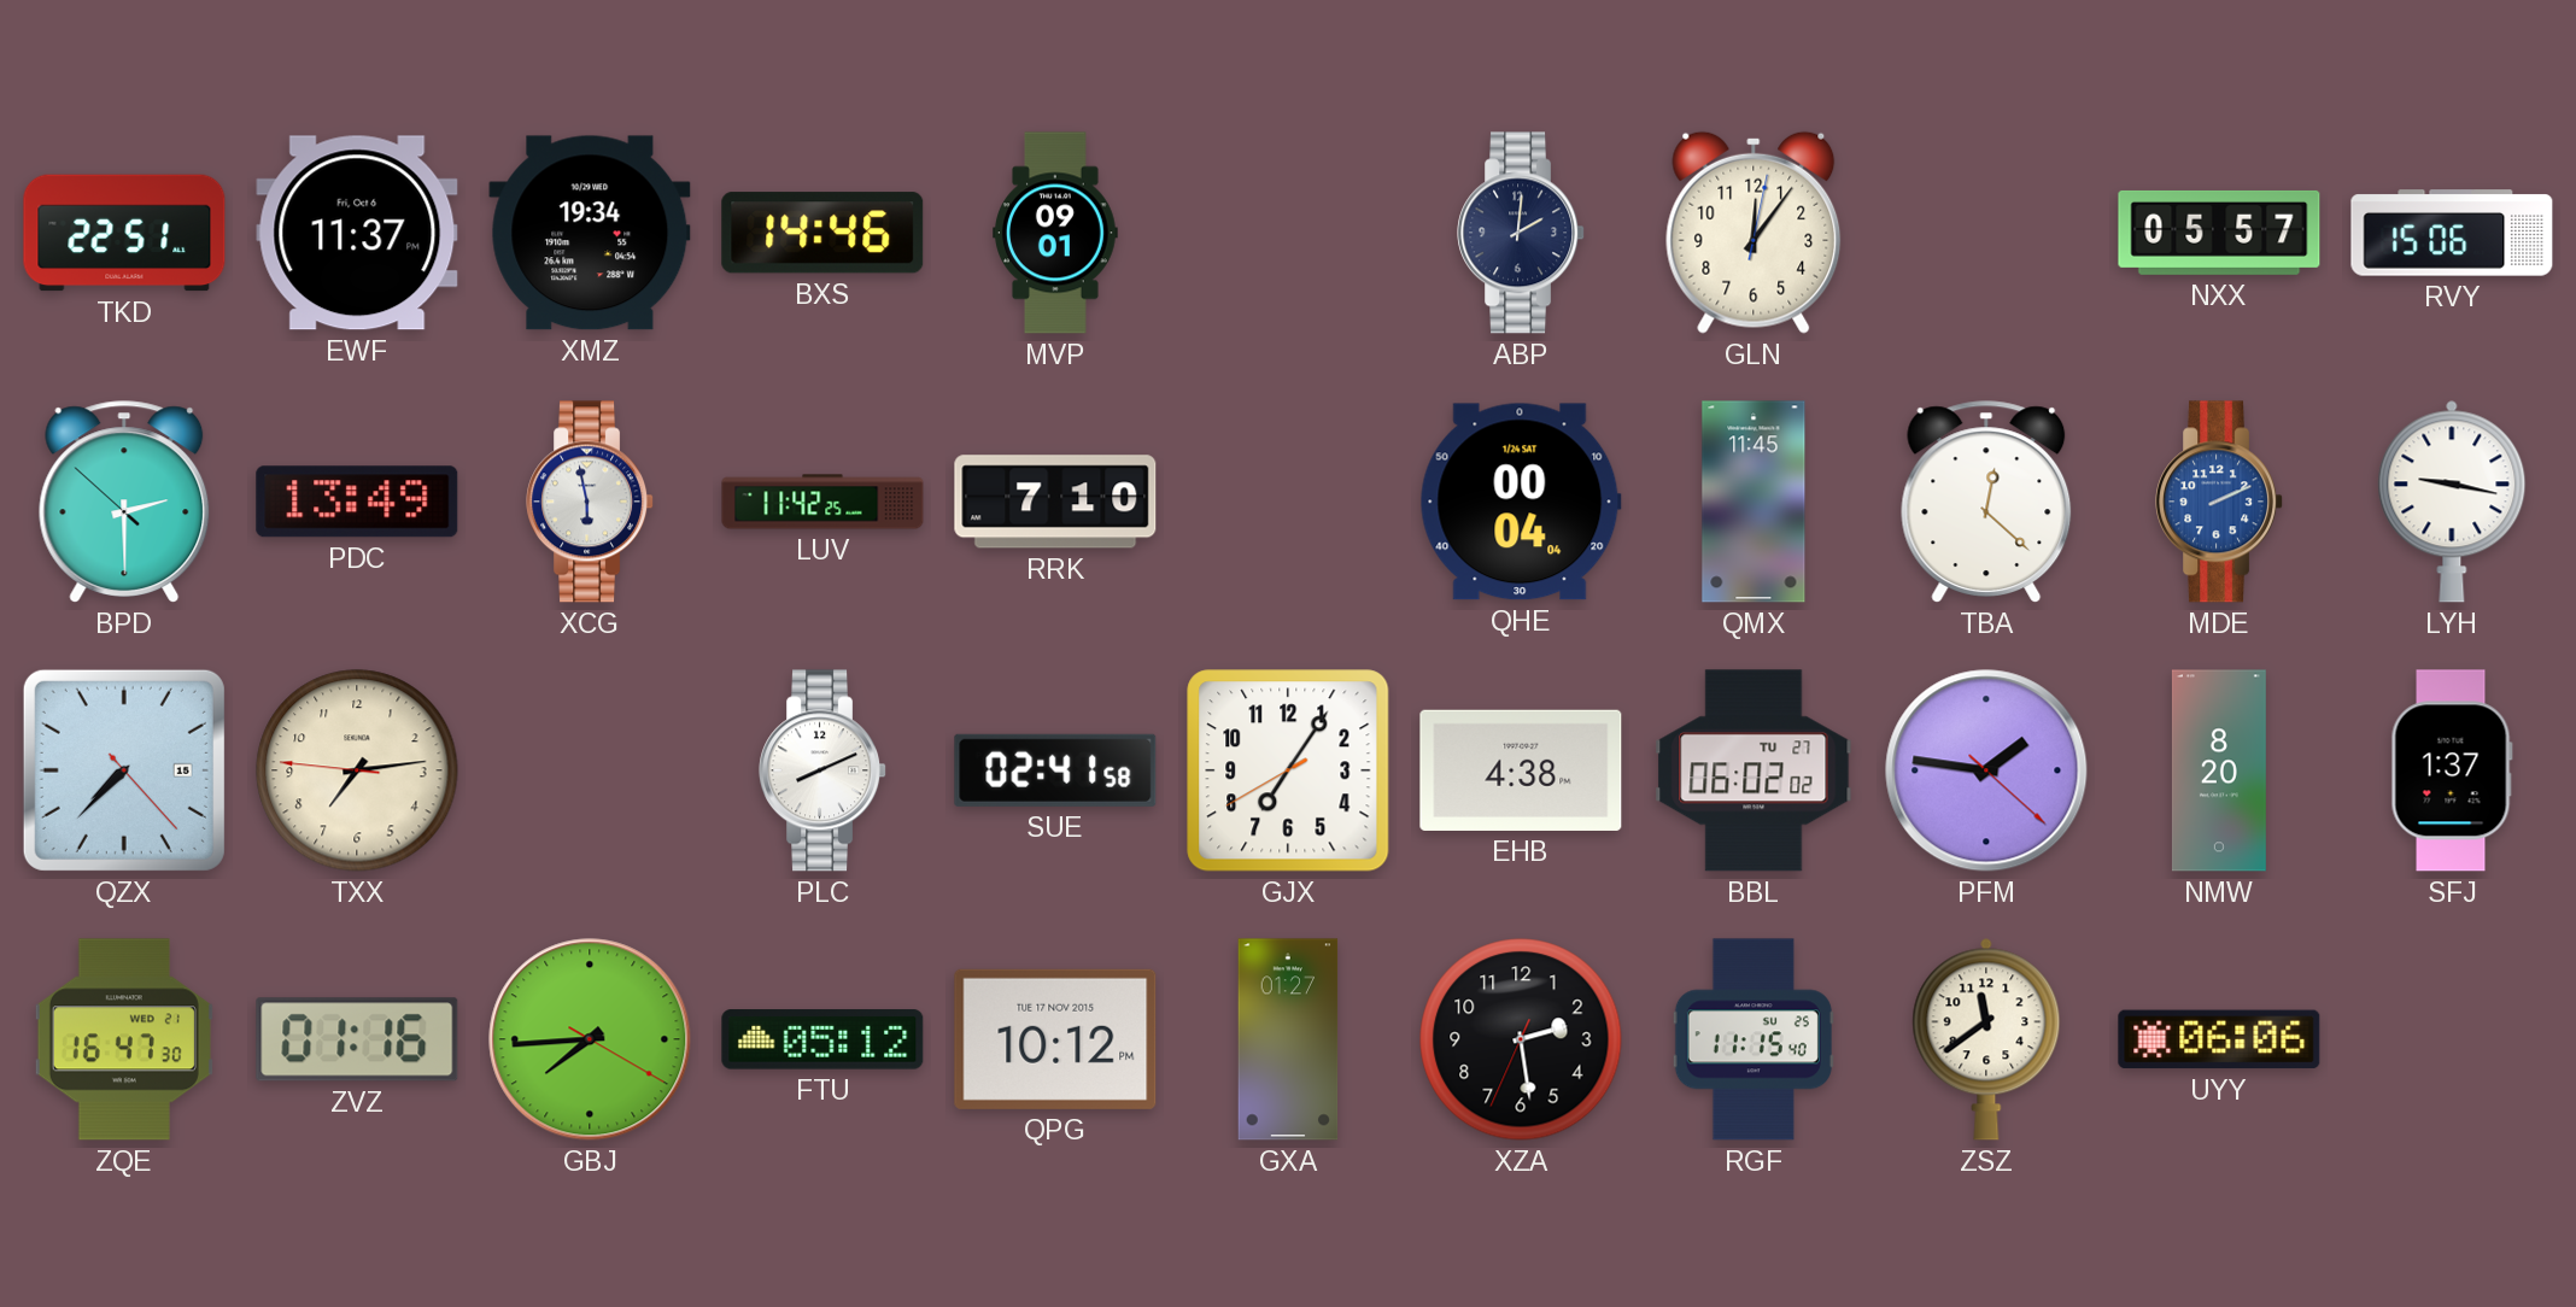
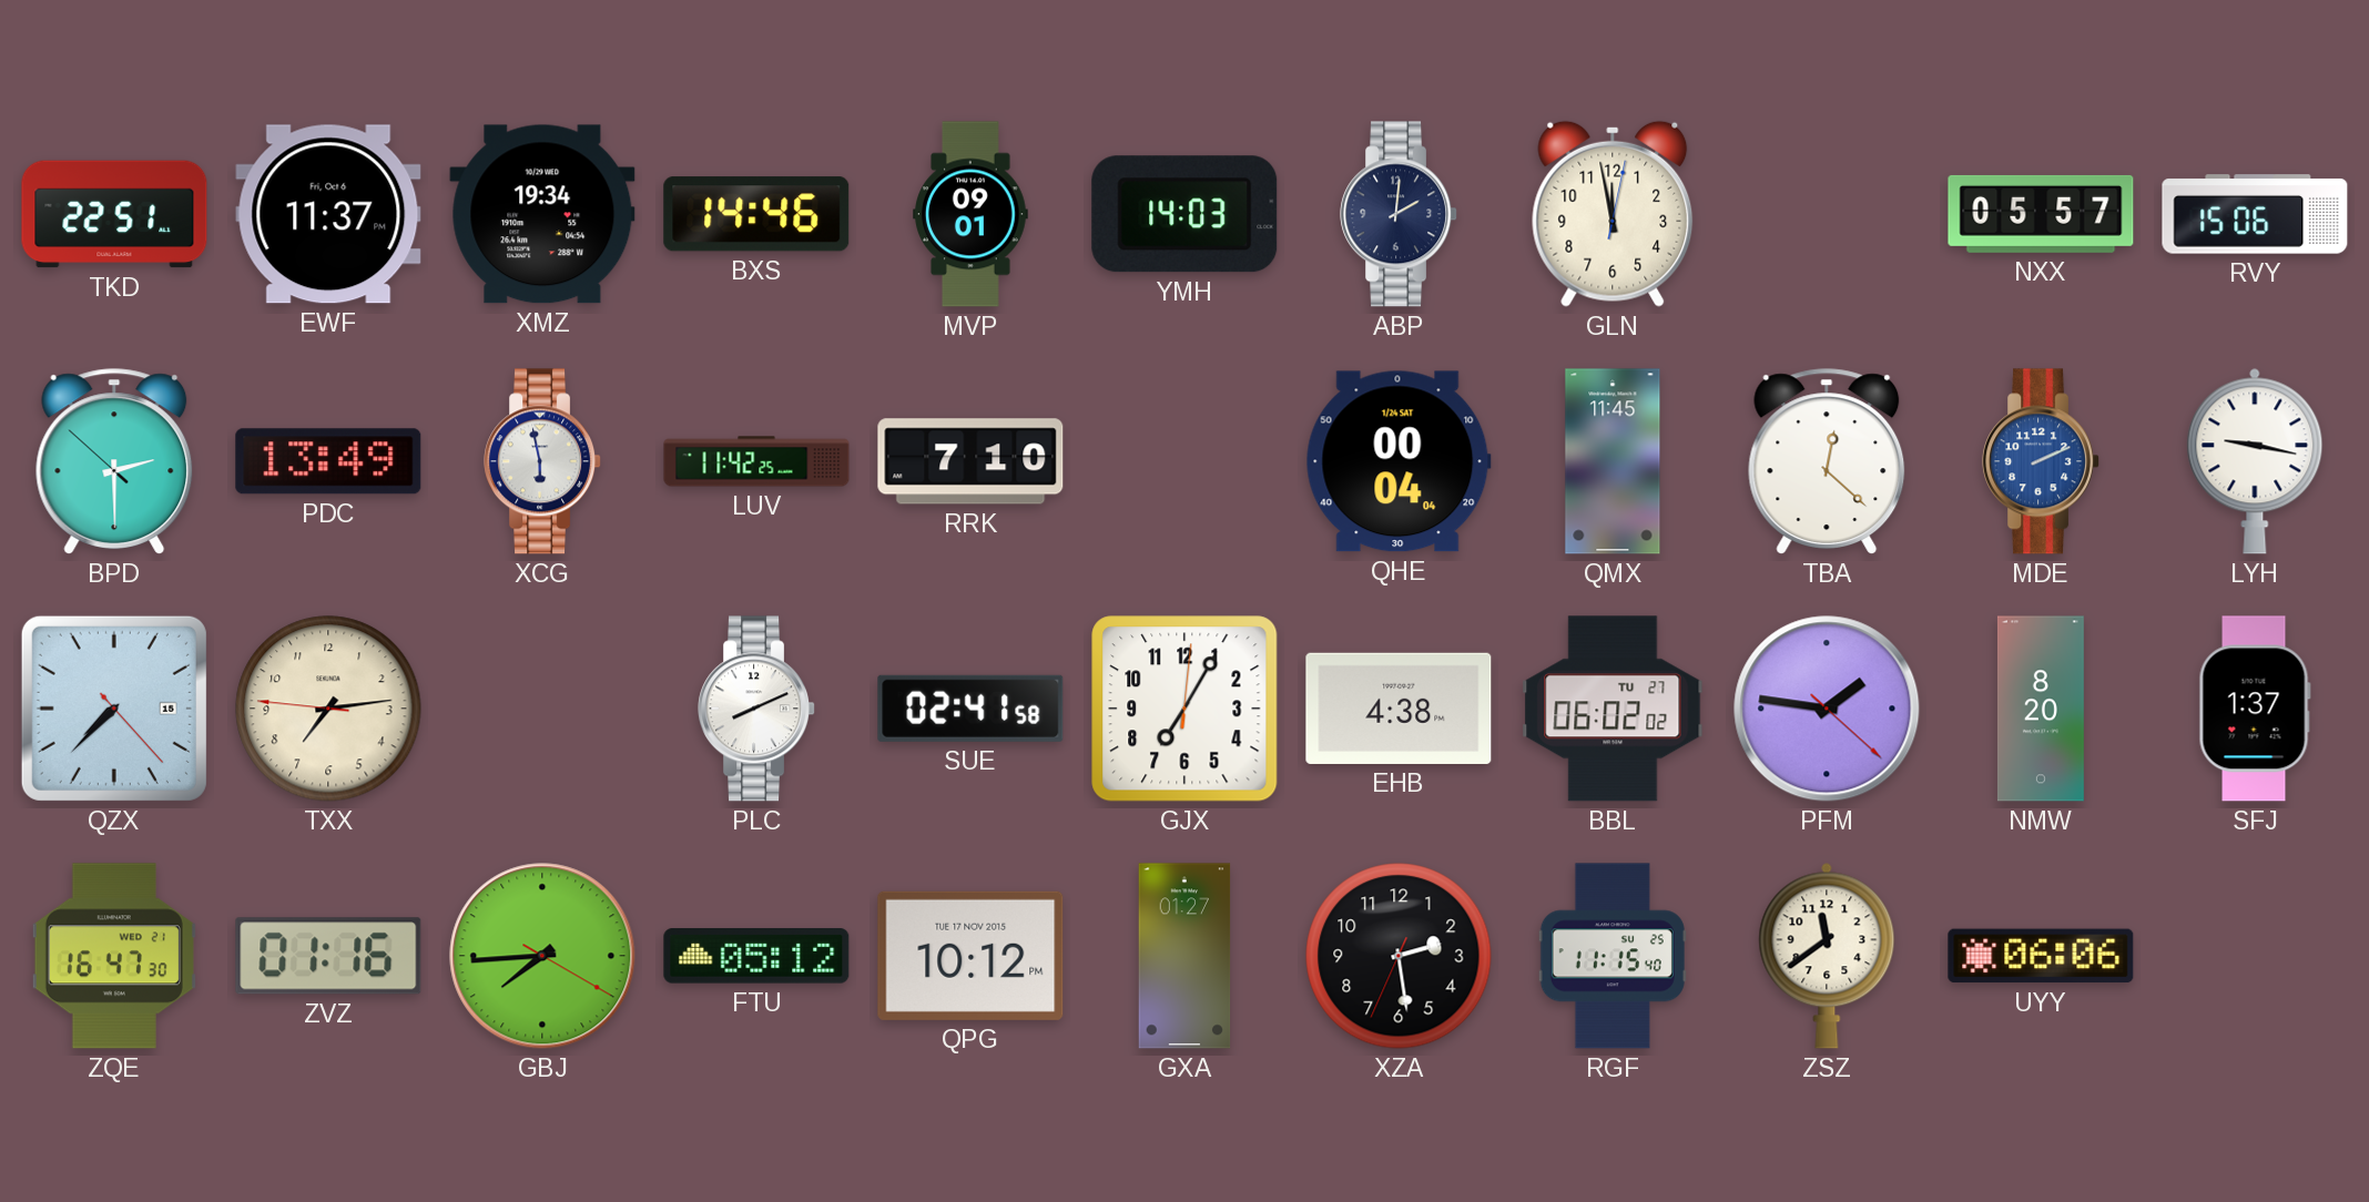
YMH: none -> 14:03 (1184, 214)
GLN: 12:06 -> 11:58 (1613, 214)
GJX: 7:05:40 -> 7:05:01 (1184, 709)
